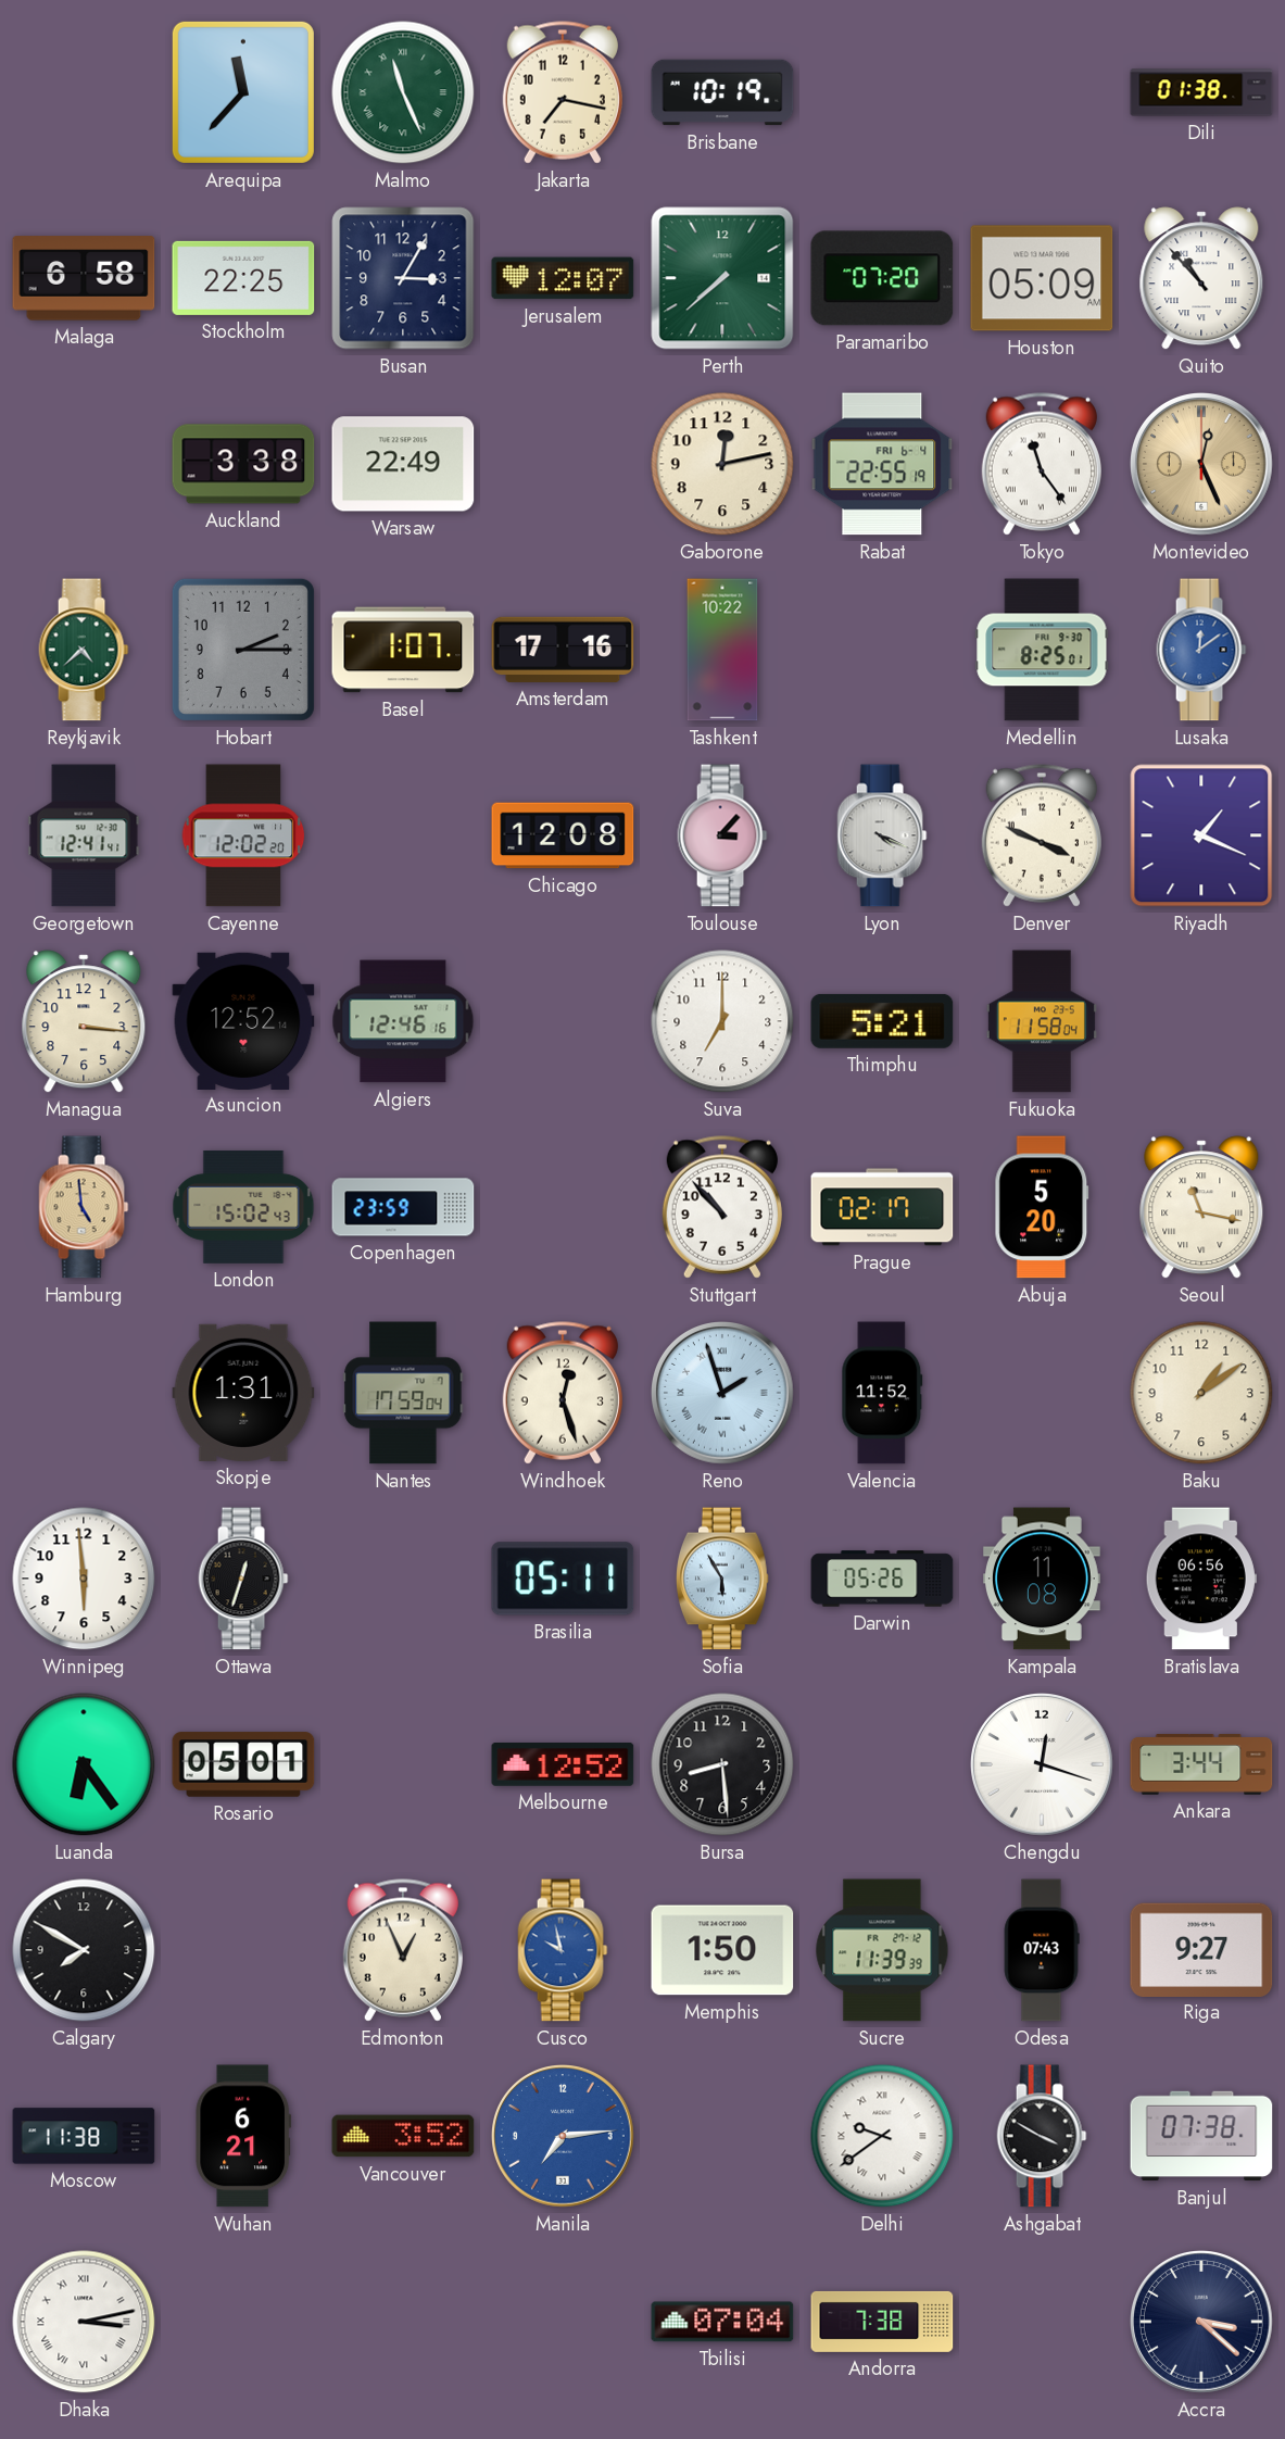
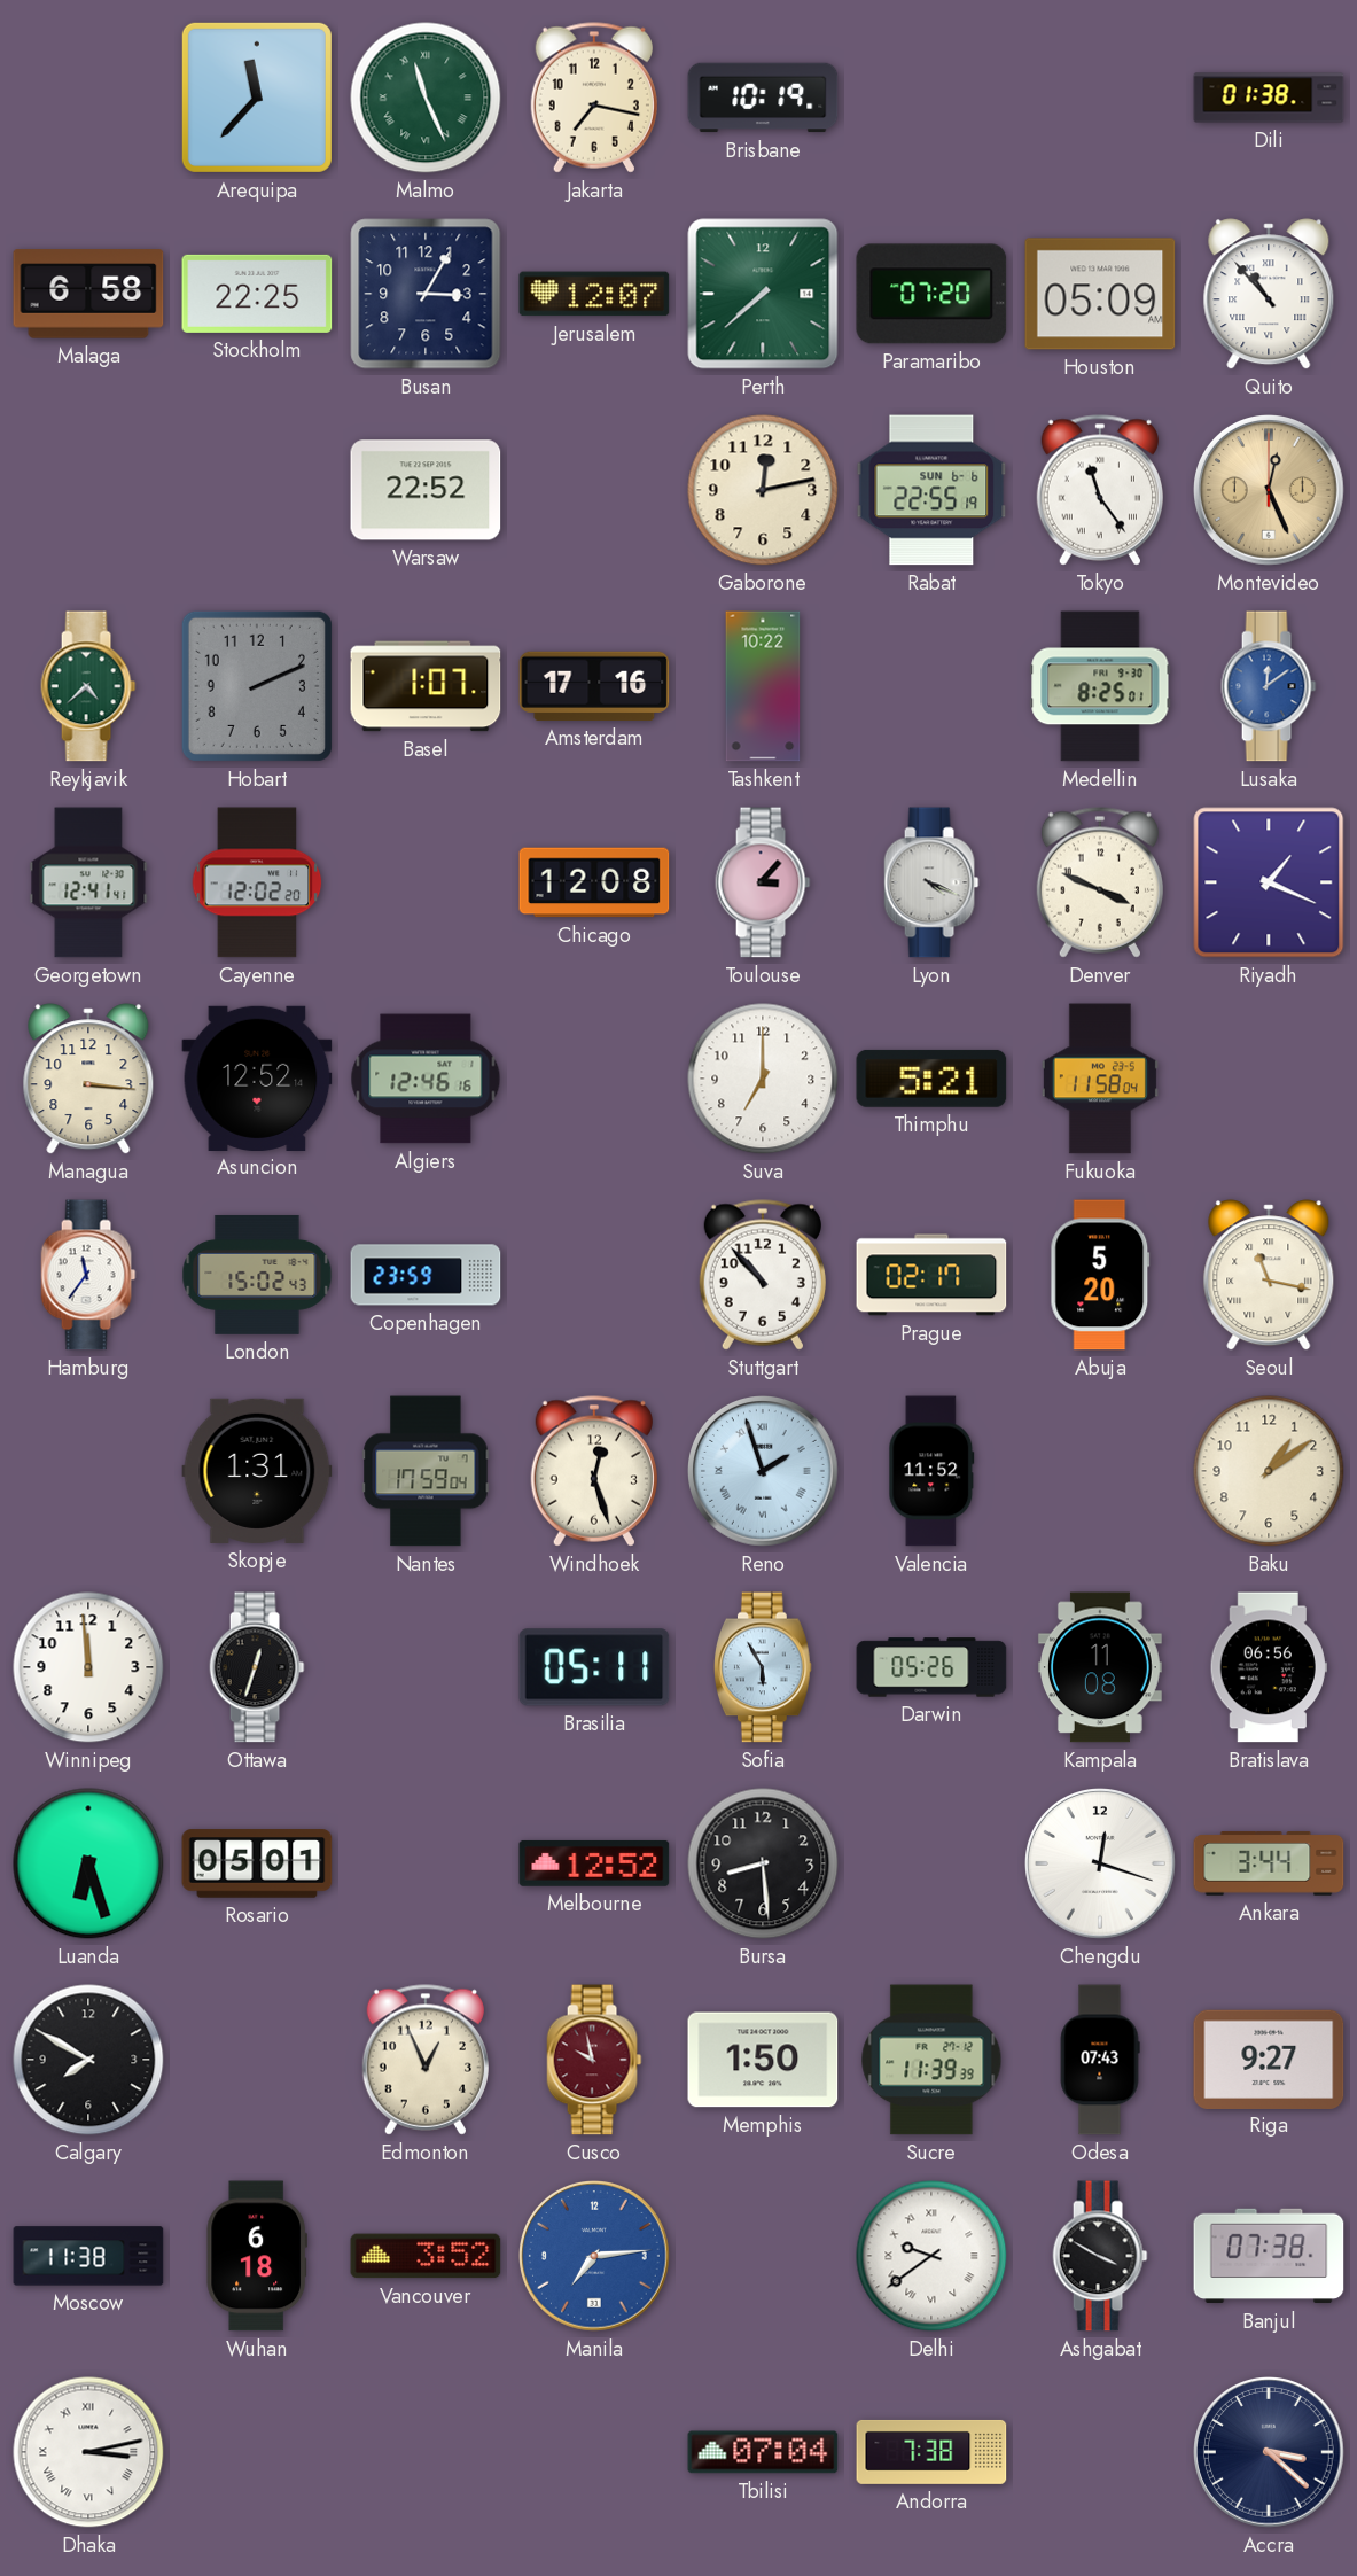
Auckland: 3:38 -> none (243, 464)
Warsaw: 22:49 -> 22:52 (426, 490)
Rabat date: FRI 6-4 -> SUN 6-6 (931, 490)
Hobart: 2:15 -> 2:11 (257, 686)
Hamburg: 4:59 -> 11:36 (88, 1275)
Hamburg dial: champagne -> white (88, 1275)
Winnipeg: 5:59 -> 11:59 (88, 1667)
Luanda: 6:24 -> 6:27 (88, 1863)
Cusco dial: blue -> burgundy (594, 2060)
Wuhan: 6:21 -> 6:18 (257, 2256)
